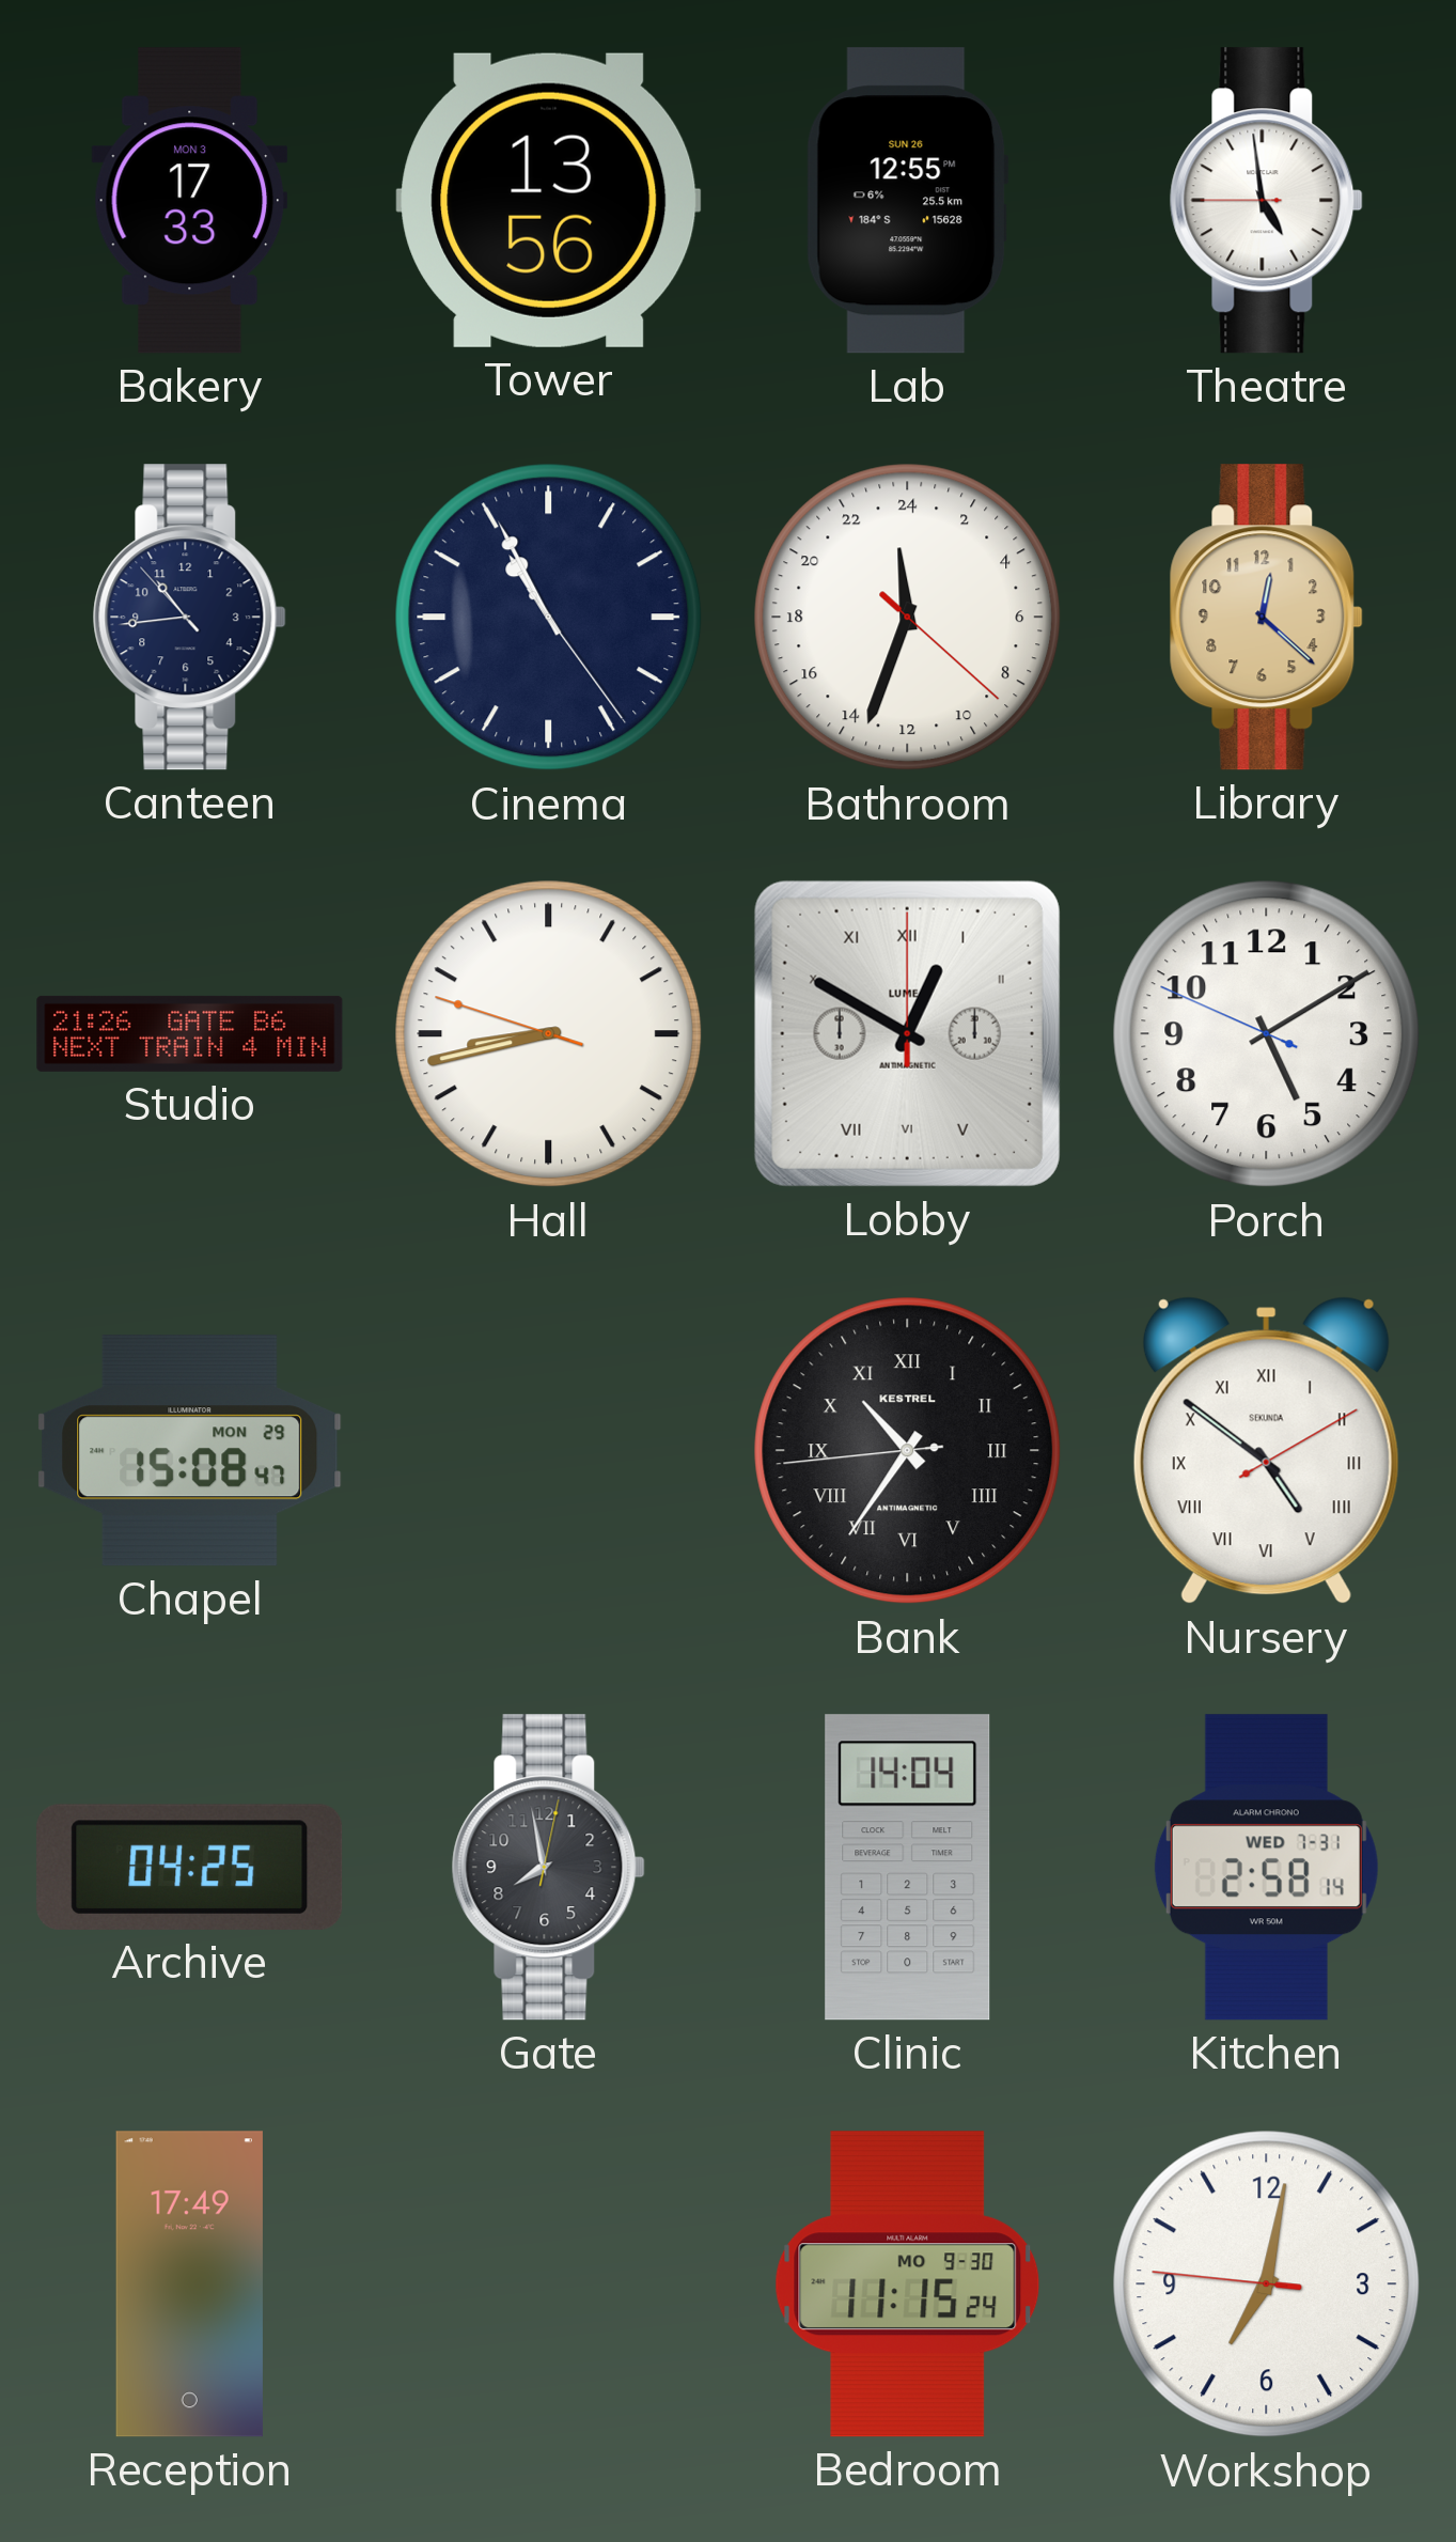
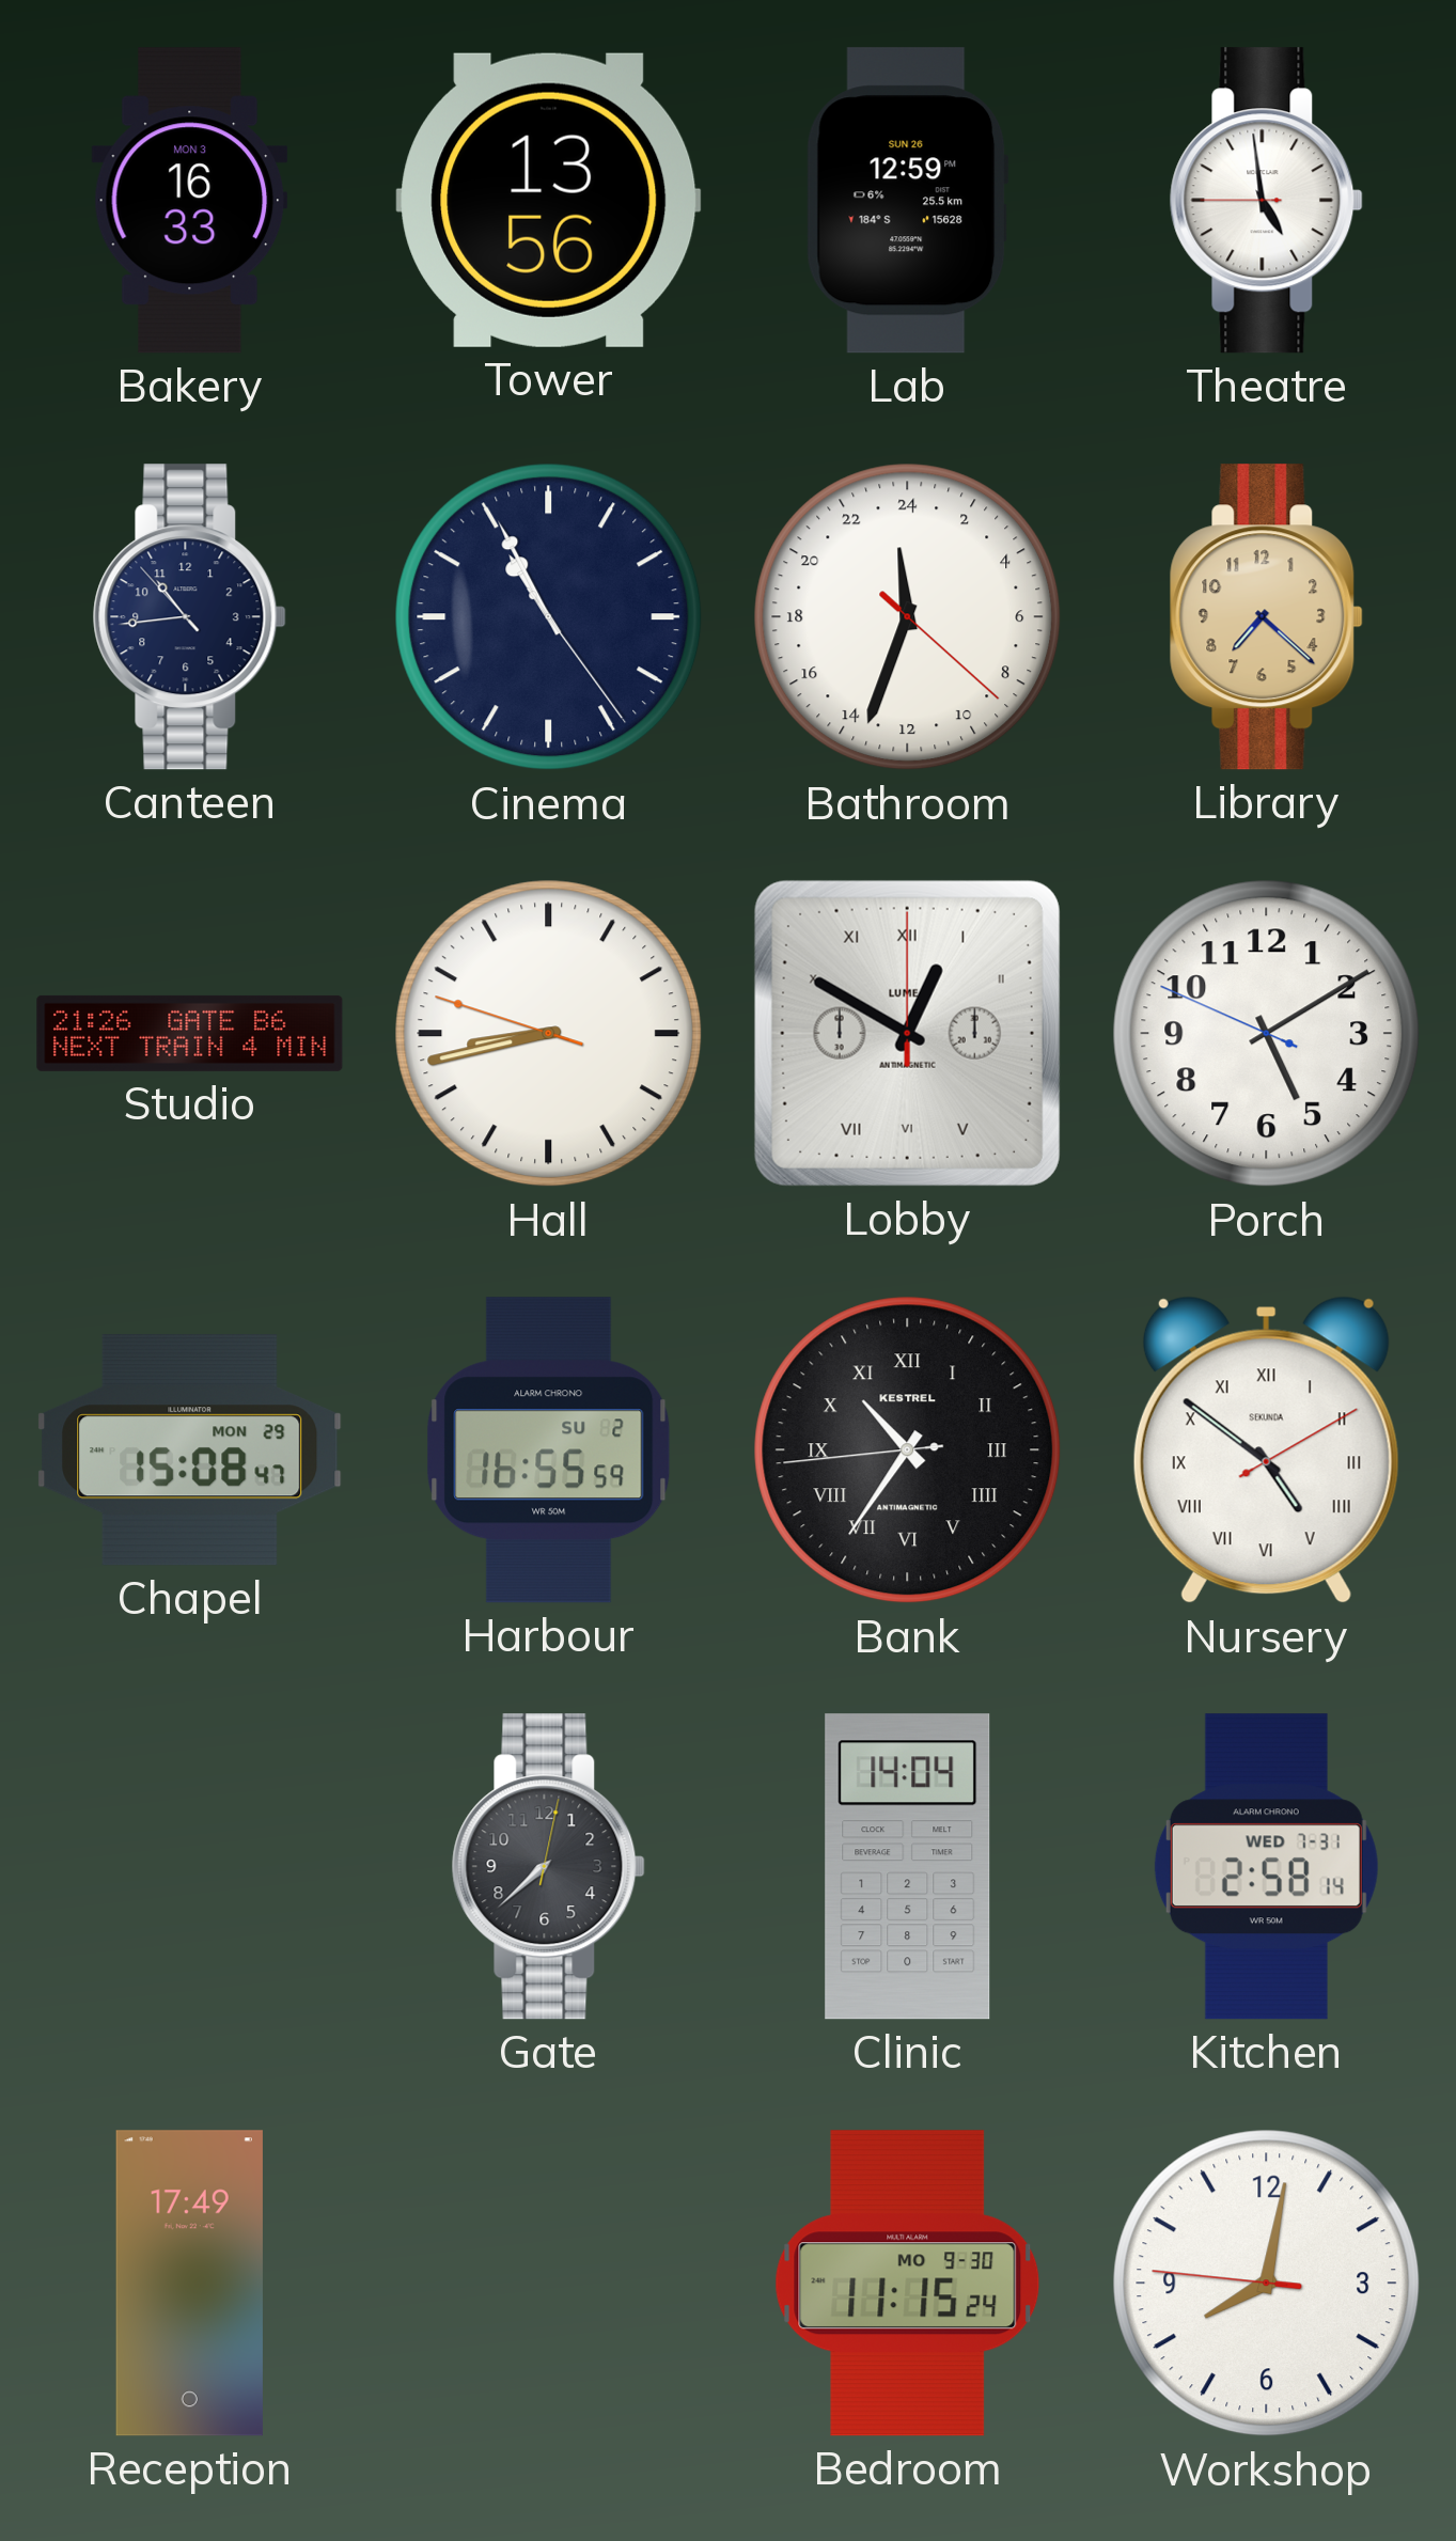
Bakery: 17:33 -> 16:33 (190, 201)
Lab: 12:55 -> 12:59 (907, 201)
Library: 12:22 -> 7:22 (1266, 617)
Harbour: none -> 16:55 (549, 1450)
Archive: 04:25 -> none (190, 1867)
Gate: 7:58 -> 7:38 (548, 1867)
Workshop: 7:01 -> 8:01 (1267, 2284)
